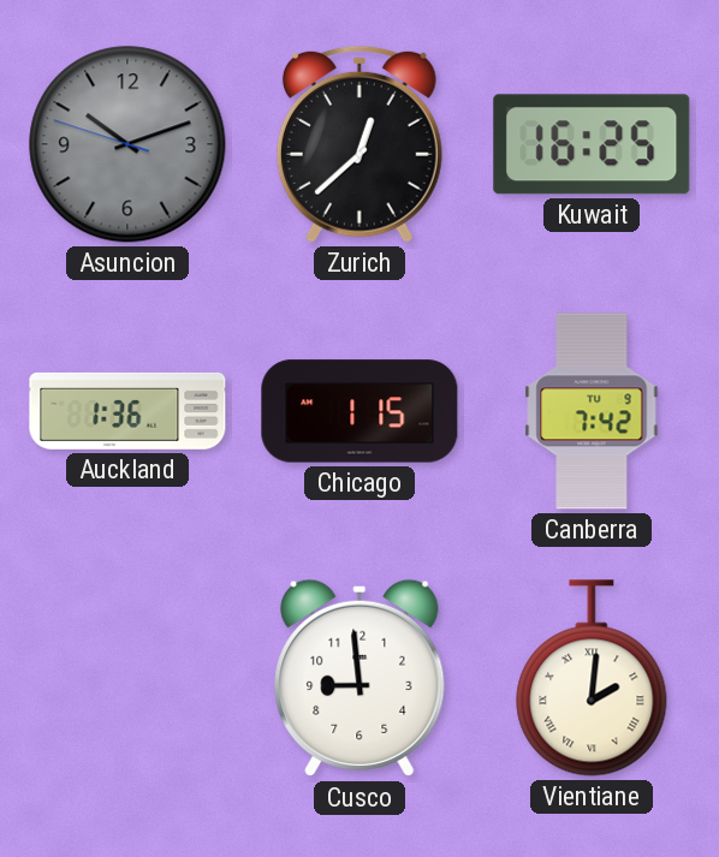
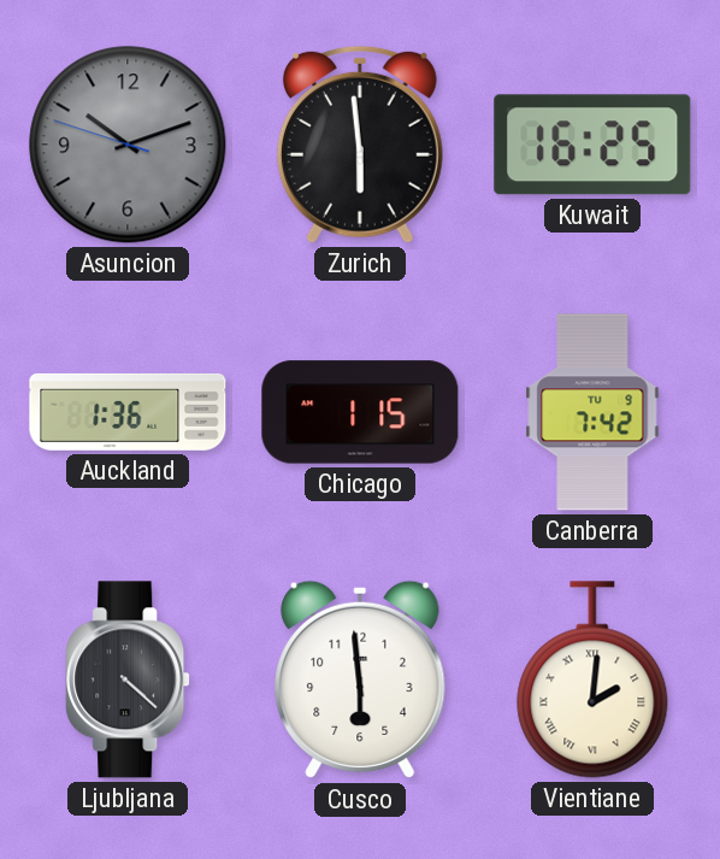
Zurich: 12:38 -> 5:59 (360, 145)
Ljubljana: none -> 4:22 (128, 679)
Cusco: 8:59 -> 5:59 (360, 679)
